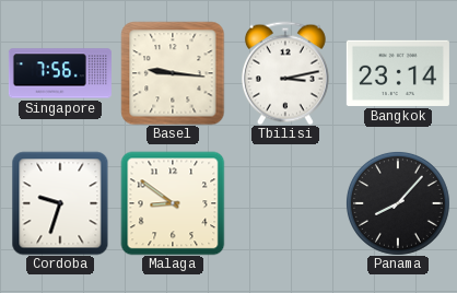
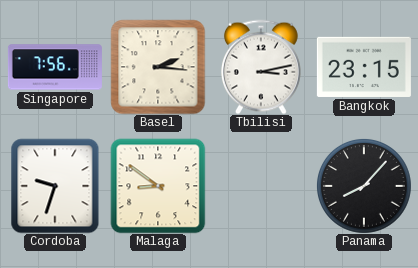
Basel: 9:16 -> 2:16 (158, 67)
Bangkok: 23:14 -> 23:15 (364, 67)
